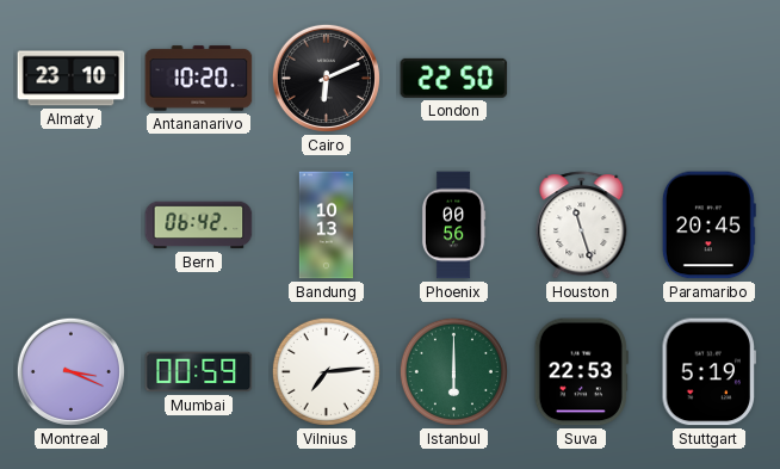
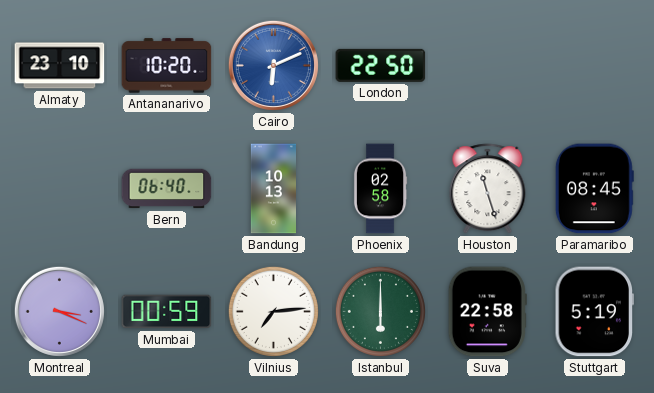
Cairo dial: black -> blue (273, 65)
Bern: 06:42 -> 06:40 (167, 189)
Phoenix: 00:56 -> 02:58 (380, 189)
Paramaribo: 20:45 -> 08:45 (594, 189)
Suva: 22:53 -> 22:58 (487, 312)
